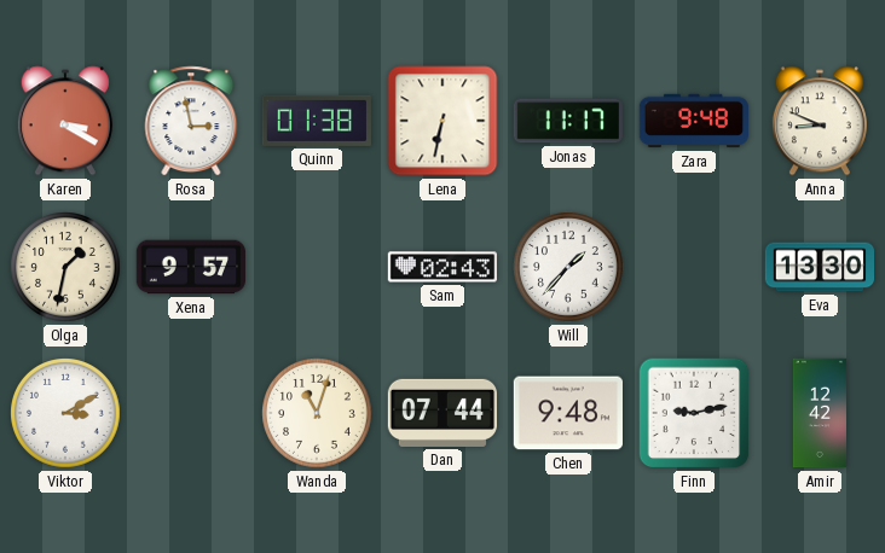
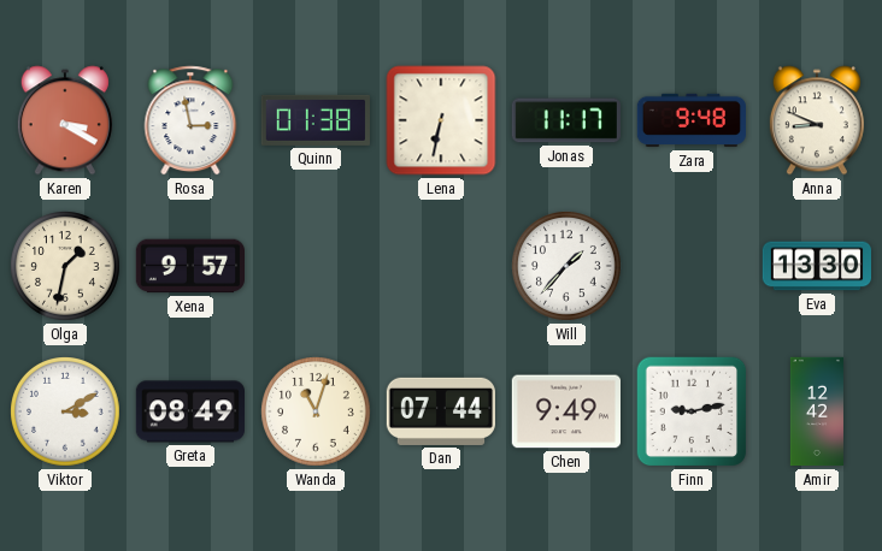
Sam: 02:43 -> none (441, 267)
Greta: none -> 08:49 (189, 411)
Chen: 9:48 -> 9:49 (565, 411)
